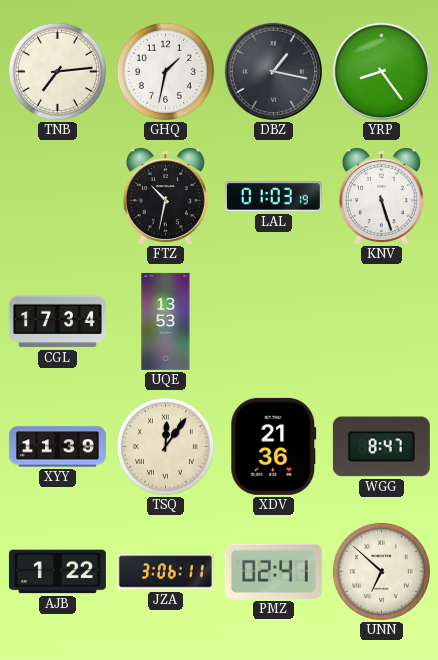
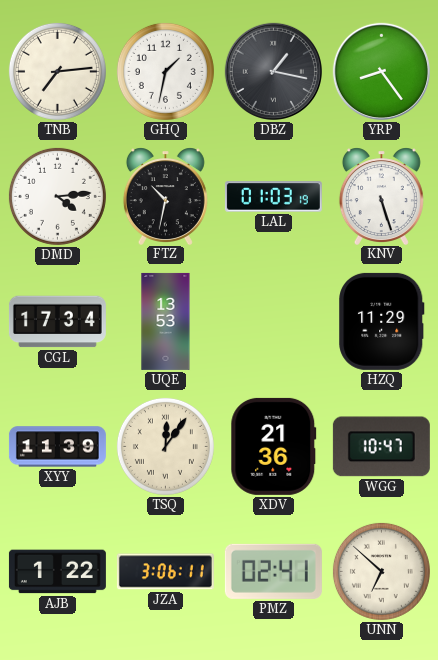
DMD: none -> 4:14 (57, 196)
HZQ: none -> 11:29 (382, 321)
WGG: 8:47 -> 10:47 (381, 447)
